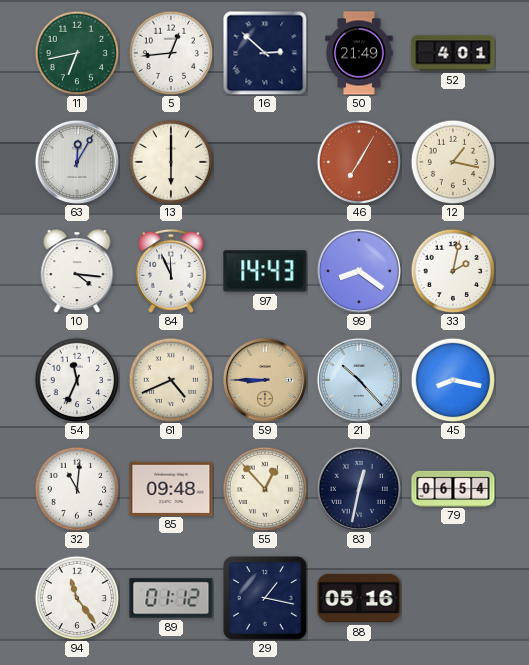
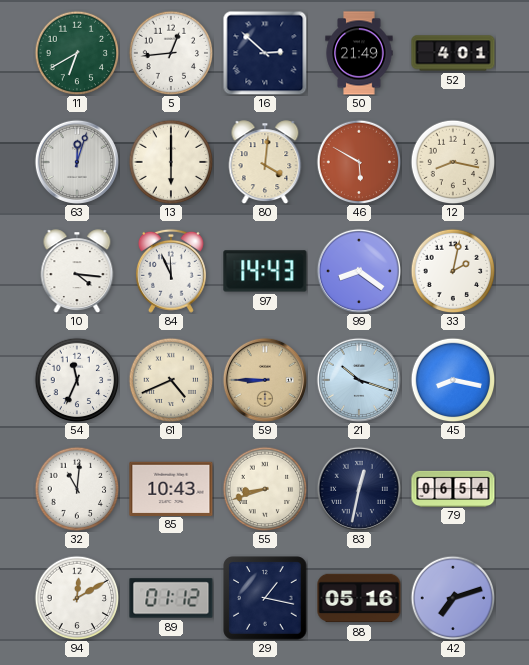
11: 6:43 -> 6:40 (77, 53)
63: 12:05 -> 12:03 (77, 162)
80: none -> 4:01 (265, 162)
46: 7:05 -> 5:50 (359, 162)
12: 1:17 -> 8:17 (453, 162)
21: 10:23 -> 10:18 (359, 380)
85: 09:48 -> 10:43 (171, 488)
55: 12:53 -> 8:42 (265, 489)
94: 11:24 -> 12:10 (77, 598)
42: none -> 7:12 (453, 598)
